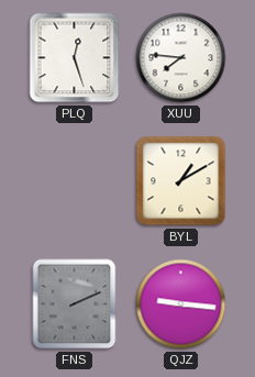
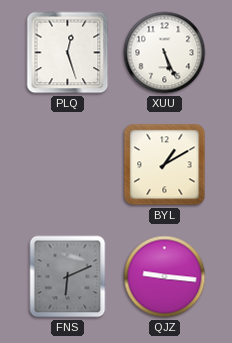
XUU: 7:46 -> 5:26 (165, 53)
FNS: 2:11 -> 6:11 (68, 277)
